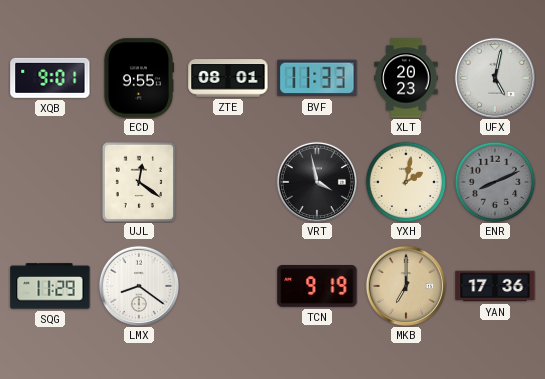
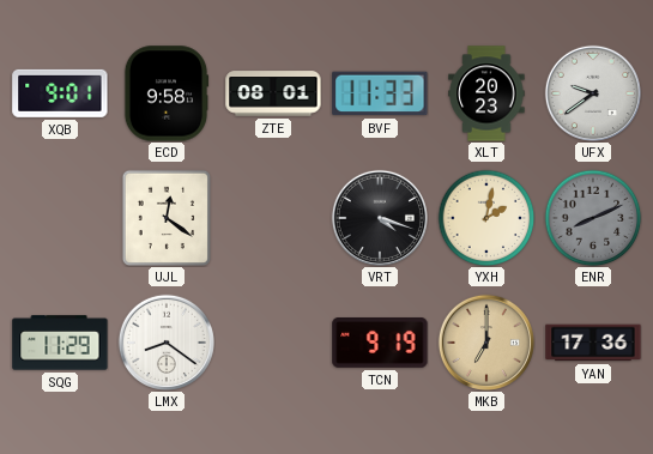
ECD: 9:55 -> 9:58 (167, 93)
UFX: 5:02 -> 9:39 (593, 93)
VRT: 3:58 -> 4:18 (380, 218)
